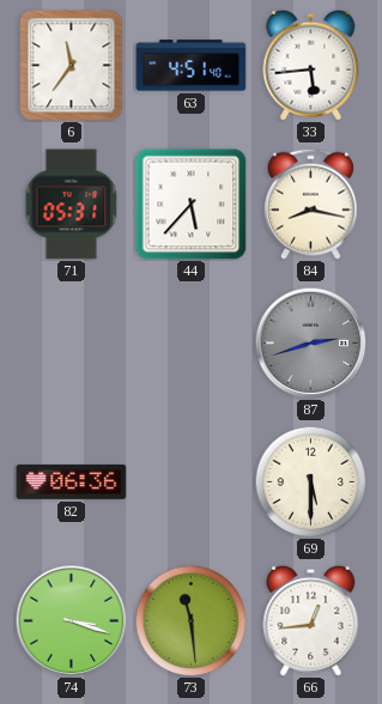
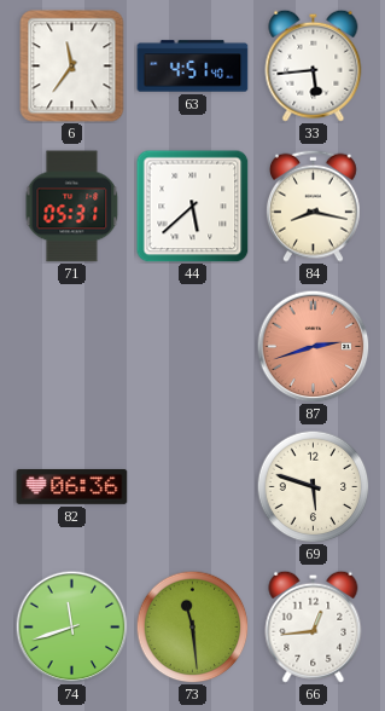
44: 5:37 -> 5:38 (193, 207)
87 dial: grey -> salmon (313, 346)
69: 5:30 -> 5:48 (313, 486)
74: 3:18 -> 11:42 (71, 626)
